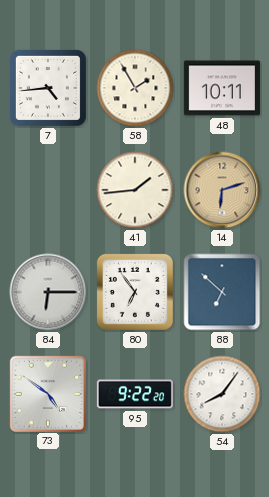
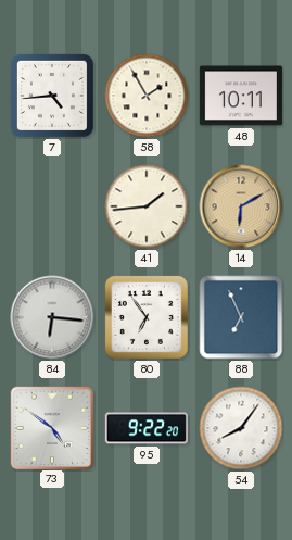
14: 6:12 -> 6:10 (241, 206)
84: 6:15 -> 6:16 (52, 317)
88: 6:52 -> 6:56 (241, 317)
